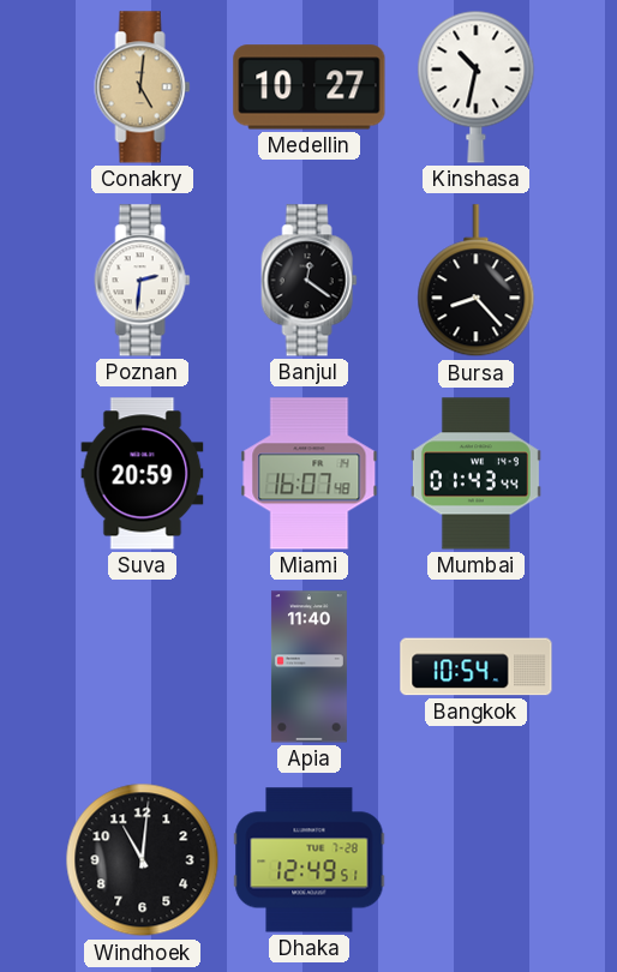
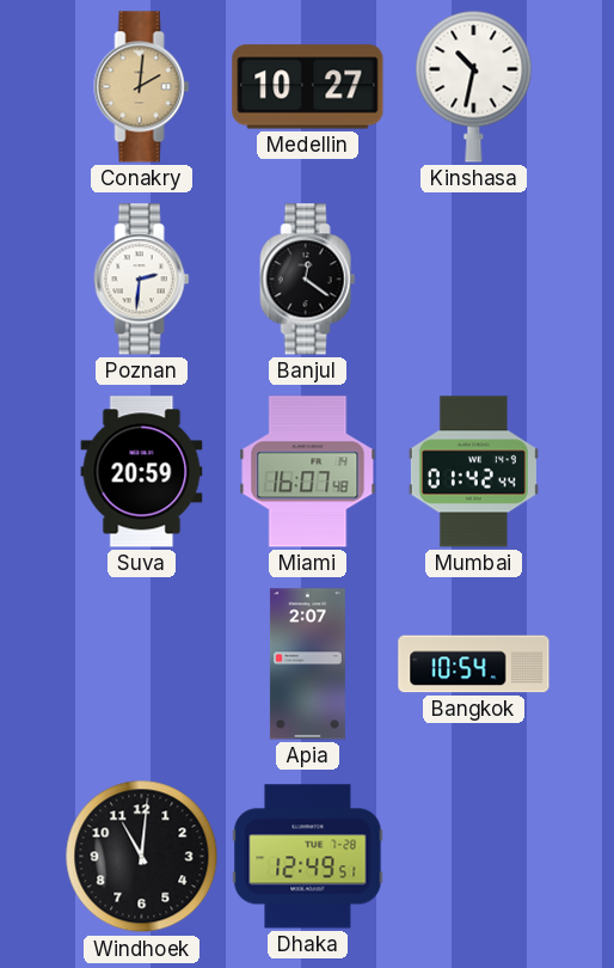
Conakry: 5:01 -> 2:01 (142, 87)
Bursa: 8:23 -> none (477, 281)
Mumbai: 01:43 -> 01:42 (473, 472)
Apia: 11:40 -> 2:07 (307, 664)
